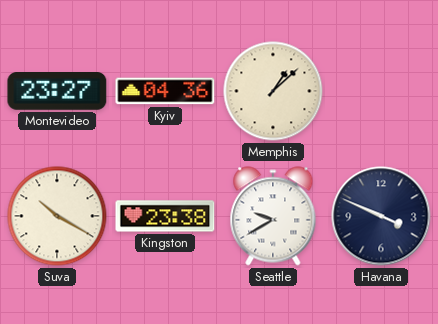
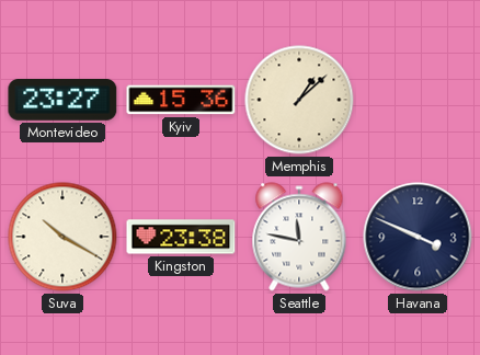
Kyiv: 04:36 -> 15:36 (181, 100)
Seattle: 9:40 -> 11:47 (299, 237)
